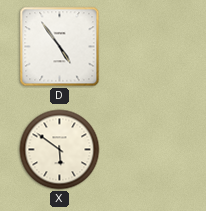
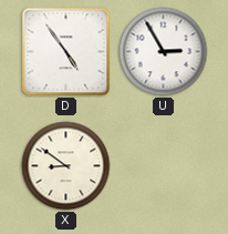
U: none -> 2:55 (164, 52)
X: 5:51 -> 8:51 (66, 166)
